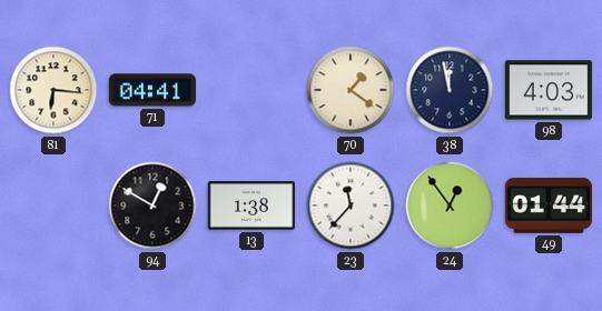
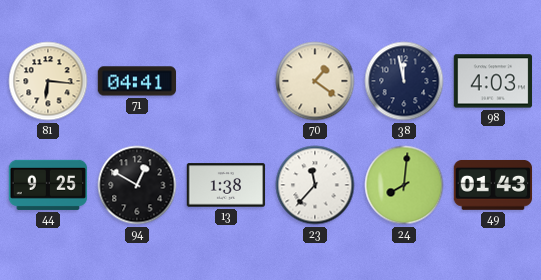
44: none -> 9:25 (48, 185)
24: 12:54 -> 8:01 (404, 185)
49: 01:44 -> 01:43 (493, 185)
